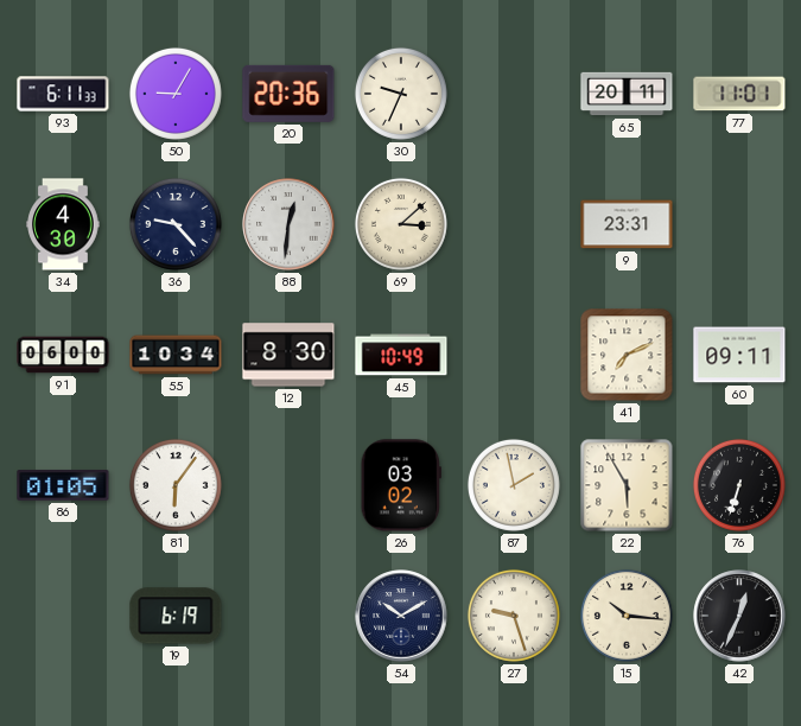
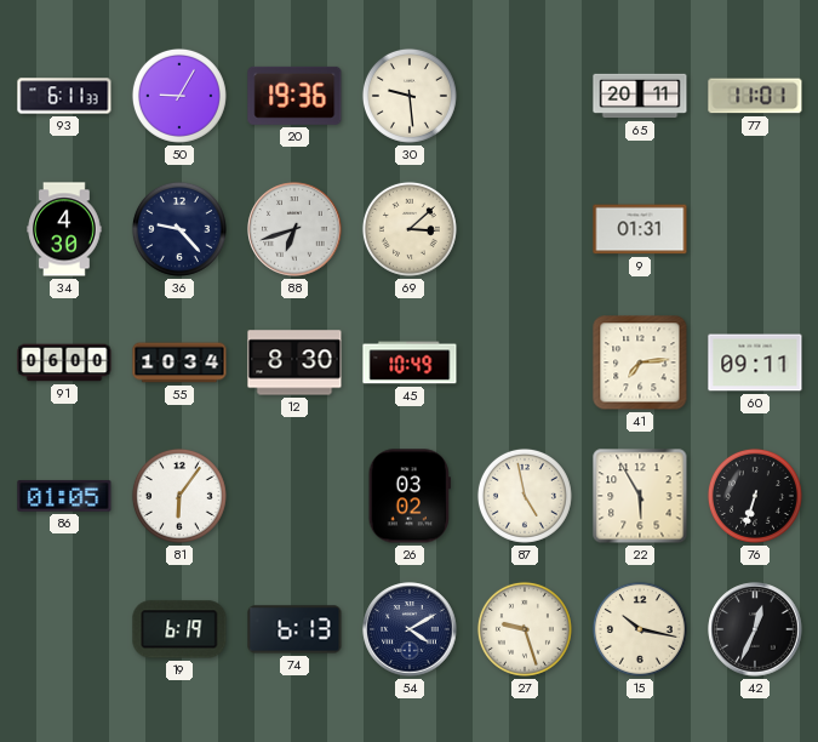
20: 20:36 -> 19:36 (294, 96)
30: 9:34 -> 9:29 (410, 96)
88: 12:31 -> 6:42 (294, 229)
9: 23:31 -> 01:31 (640, 229)
41: 7:11 -> 7:14 (640, 363)
87: 1:58 -> 4:58 (525, 496)
74: none -> 6:13 (294, 629)
54: 10:10 -> 4:10 (410, 629)
15: 10:16 -> 10:17 (640, 629)
